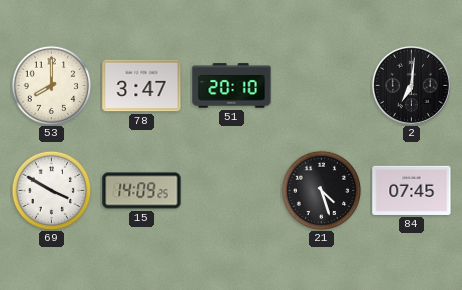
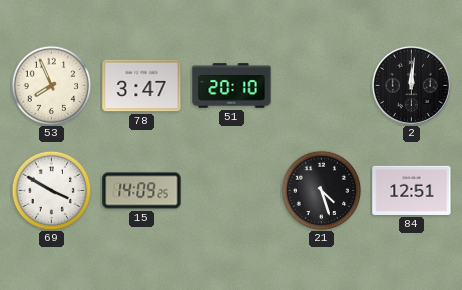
53: 8:00 -> 7:56 (51, 85)
2: 7:01 -> 12:01 (411, 85)
84: 07:45 -> 12:51 (412, 190)
